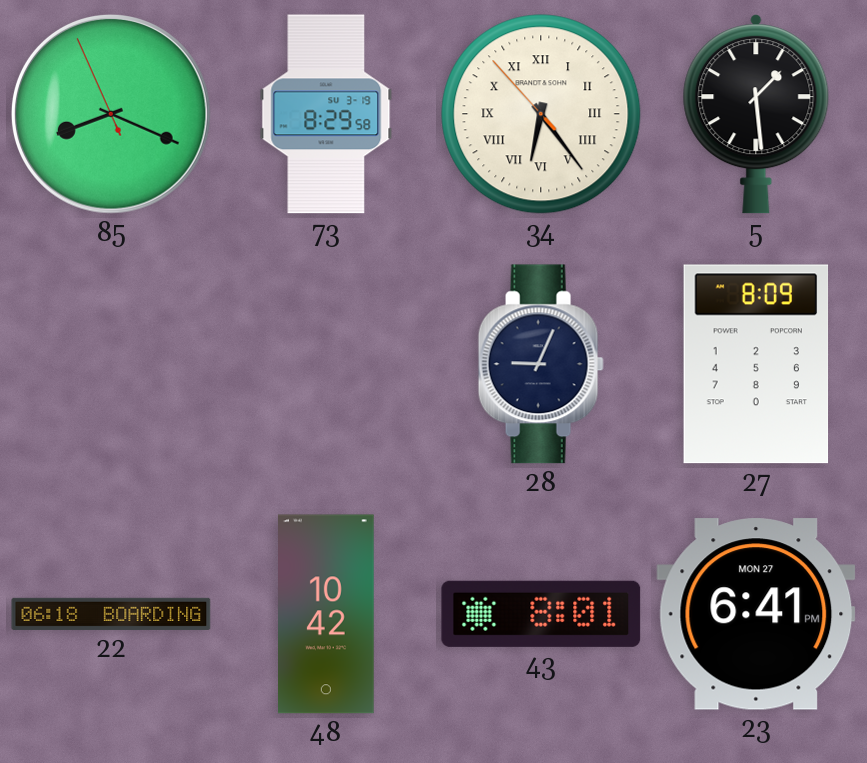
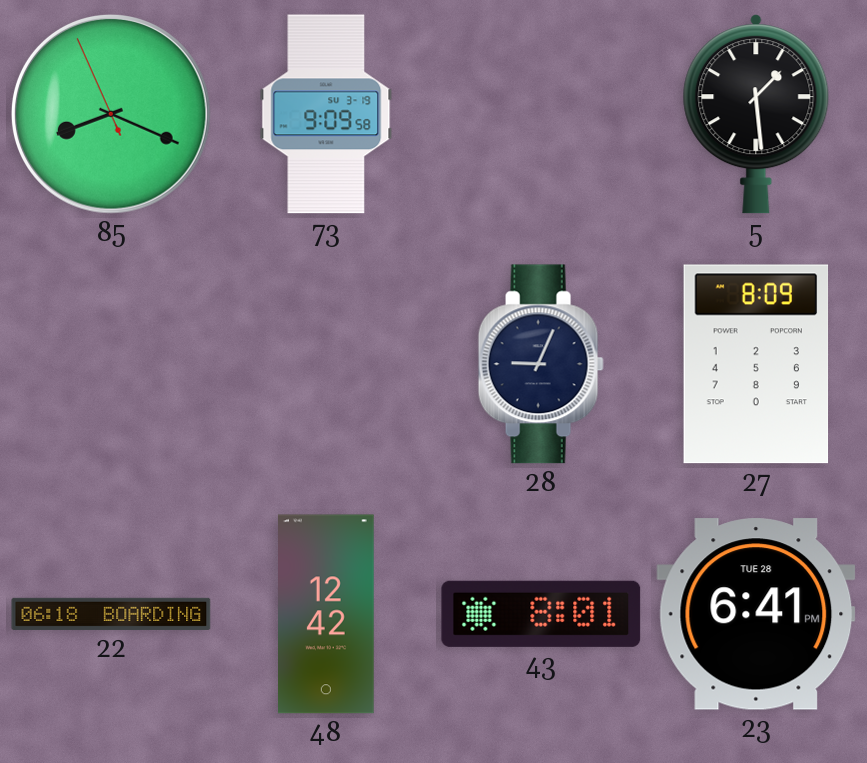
73: 8:29 -> 9:09 (326, 114)
34: 6:23 -> none (541, 114)
48: 10:42 -> 12:42 (327, 614)
23 date: MON 27 -> TUE 28 (756, 614)
